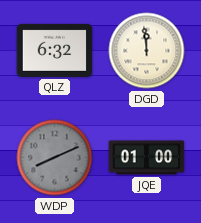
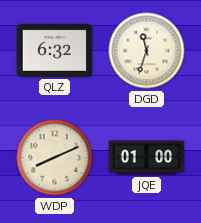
DGD: 11:59 -> 11:33 (147, 51)
WDP dial: grey -> cream (55, 158)
